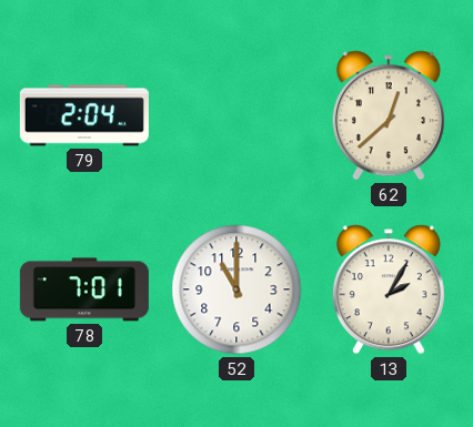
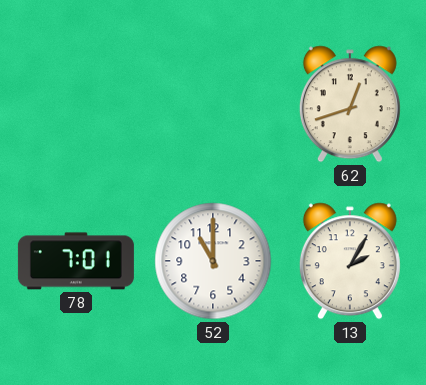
79: 2:04 -> none (84, 115)
62: 12:38 -> 12:42 (350, 104)
